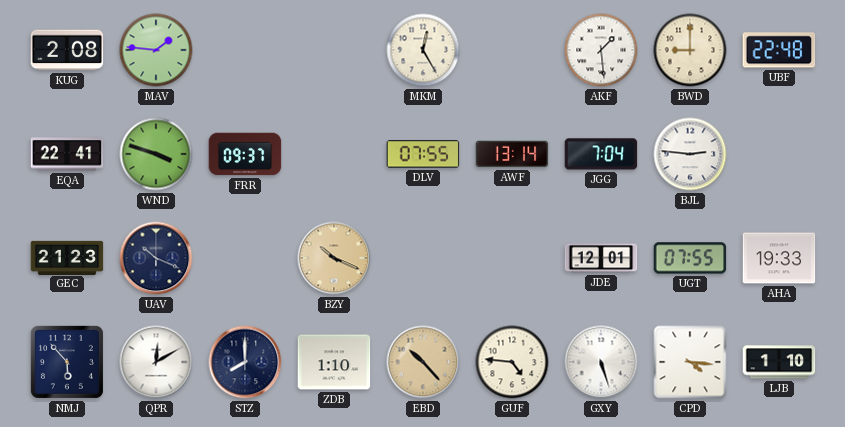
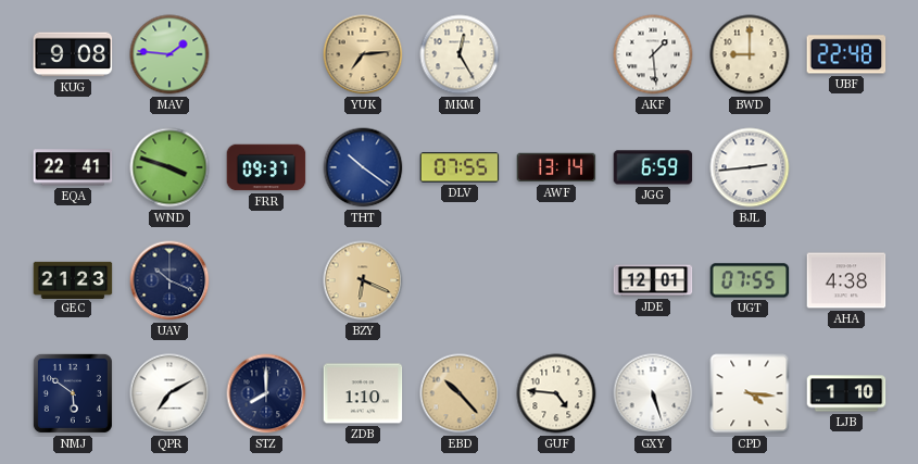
KUG: 2:08 -> 9:08 (73, 54)
YUK: none -> 7:14 (363, 54)
THT: none -> 10:21 (363, 167)
JGG: 7:04 -> 6:59 (653, 167)
BJL: 2:46 -> 2:44 (750, 167)
BZY: 10:19 -> 6:19 (363, 280)
AHA: 19:33 -> 4:38 (846, 280)
NMJ: 5:53 -> 5:51 (73, 393)
QPR: 12:10 -> 7:10 (169, 393)
